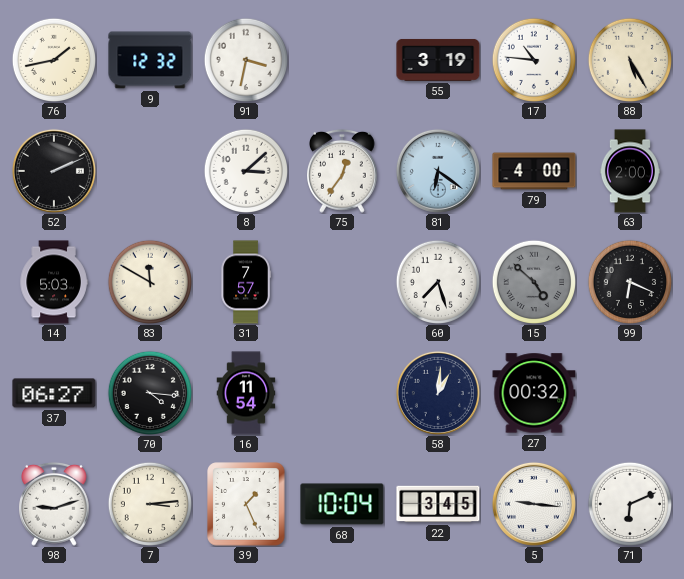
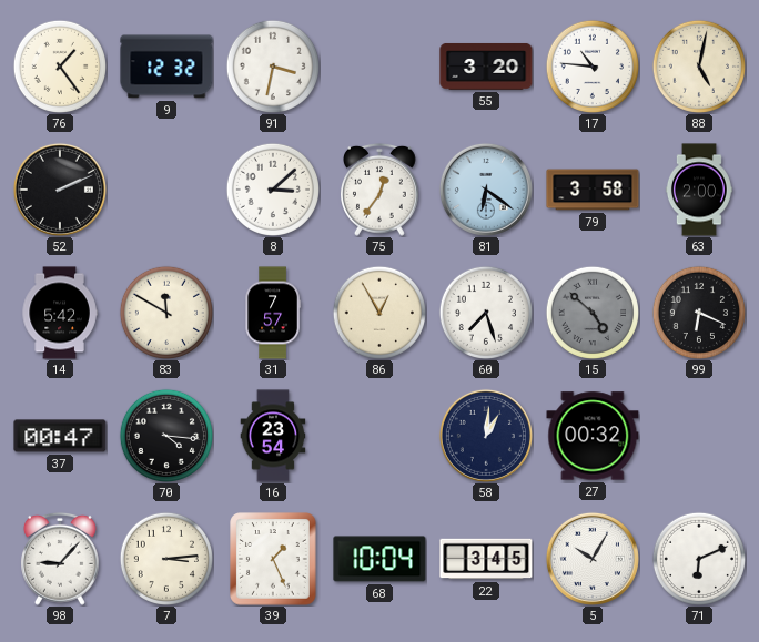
76: 1:43 -> 1:24 (59, 65)
55: 3:19 -> 3:20 (486, 67)
88: 5:25 -> 5:02 (698, 65)
79: 4:00 -> 3:58 (593, 190)
14: 5:03 -> 5:42 (60, 313)
86: none -> 12:55 (378, 312)
37: 06:27 -> 00:47 (60, 436)
16: 11:54 -> 23:54 (273, 436)
98: 9:12 -> 9:07 (61, 559)
5: 9:16 -> 10:05 (593, 559)
